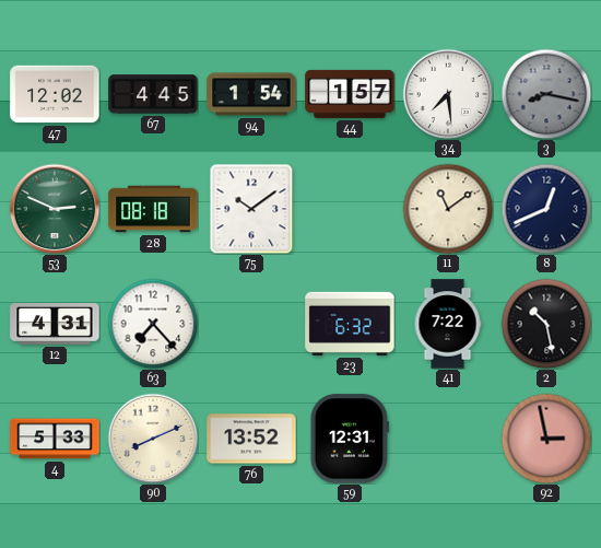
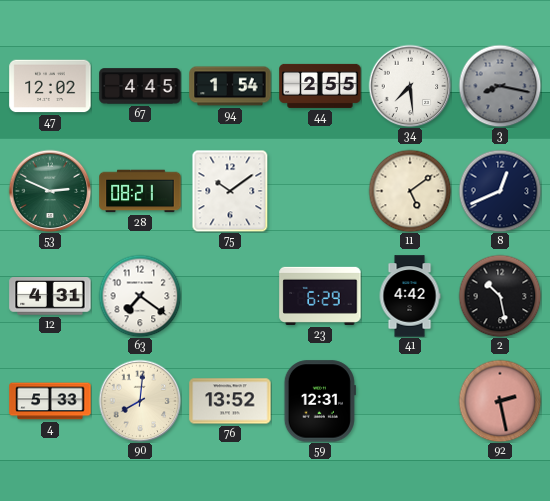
44: 1:57 -> 2:55 (320, 86)
28: 08:18 -> 08:21 (140, 191)
11: 11:09 -> 5:09 (410, 191)
63: 7:23 -> 7:21 (140, 296)
23: 6:32 -> 6:29 (320, 296)
41: 7:22 -> 4:42 (410, 296)
90: 8:11 -> 8:01 (140, 401)
92: 2:58 -> 2:28 (500, 401)
